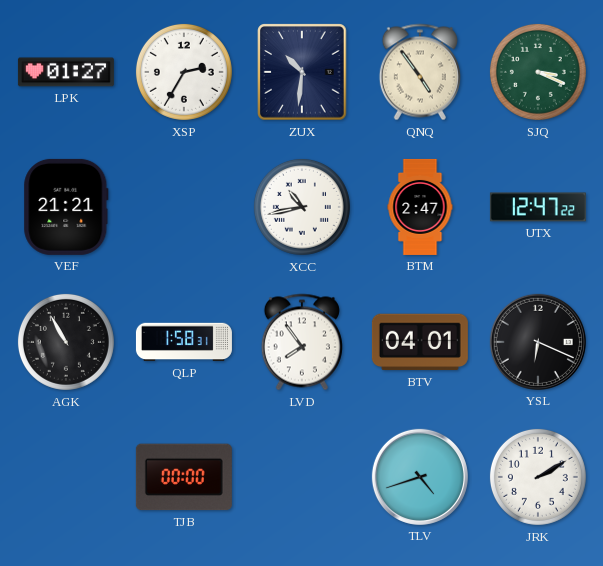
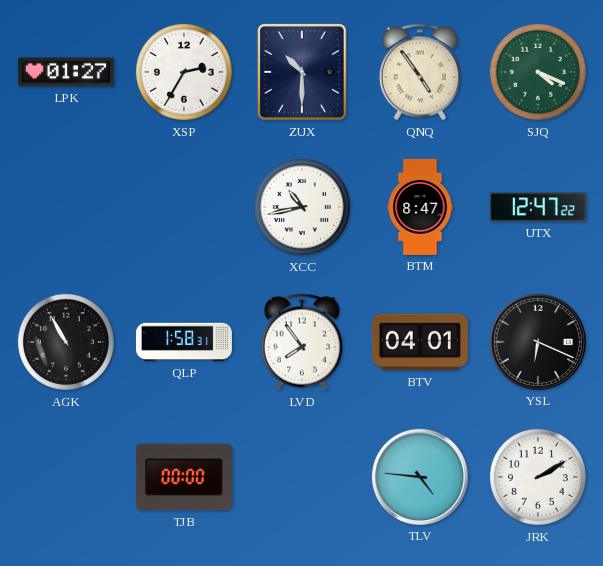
ZUX: 10:31 -> 10:30 (302, 72)
SJQ: 3:19 -> 4:19 (538, 72)
VEF: 21:21 -> none (66, 207)
BTM: 2:47 -> 8:47 (420, 207)
TLV: 4:42 -> 4:46 (420, 477)
